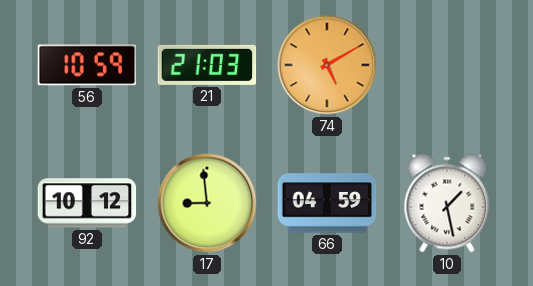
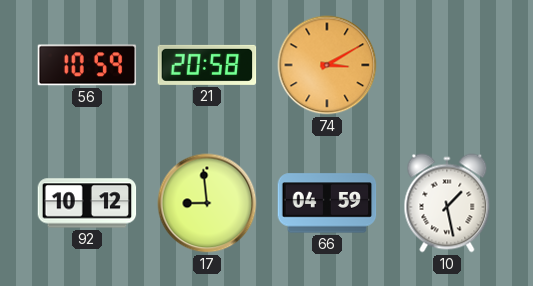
21: 21:03 -> 20:58 (207, 65)
74: 5:10 -> 3:10 (327, 65)
